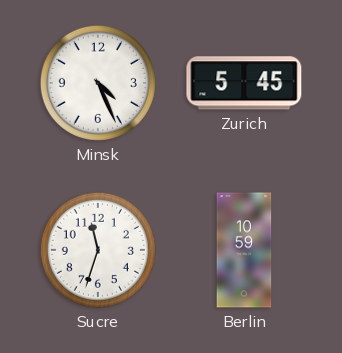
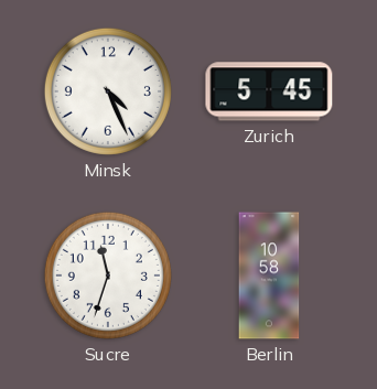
Berlin: 10:59 -> 10:58 (269, 275)
